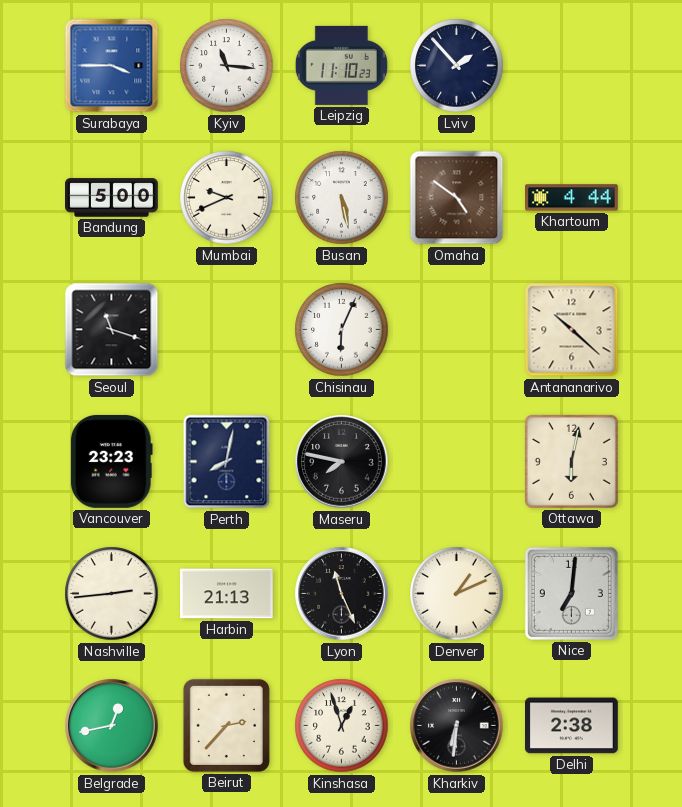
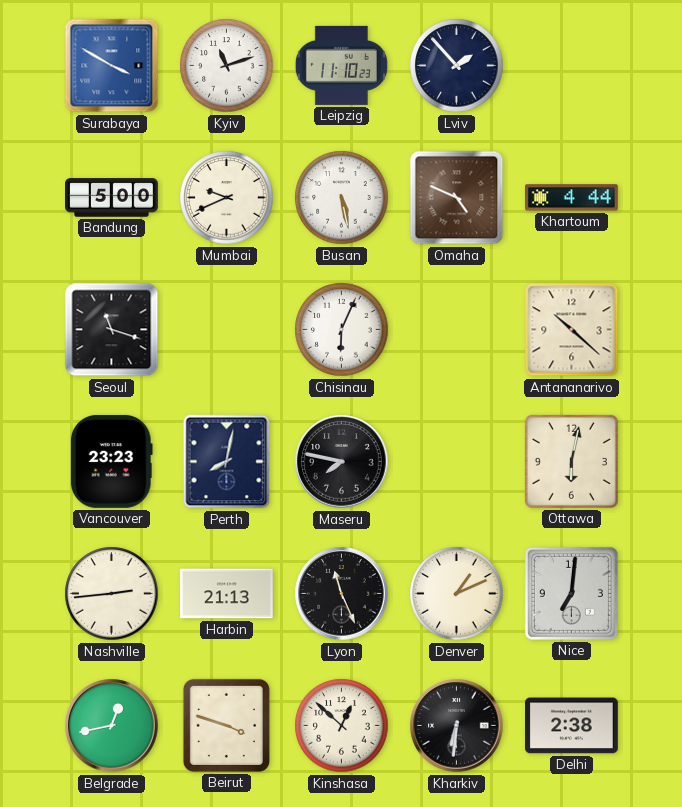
Surabaya: 3:45 -> 3:50 (112, 66)
Kyiv: 11:16 -> 11:12 (227, 66)
Omaha: 4:51 -> 4:49 (457, 198)
Beirut: 2:37 -> 3:48 (226, 725)
Kinshasa: 12:57 -> 12:52 (342, 726)
